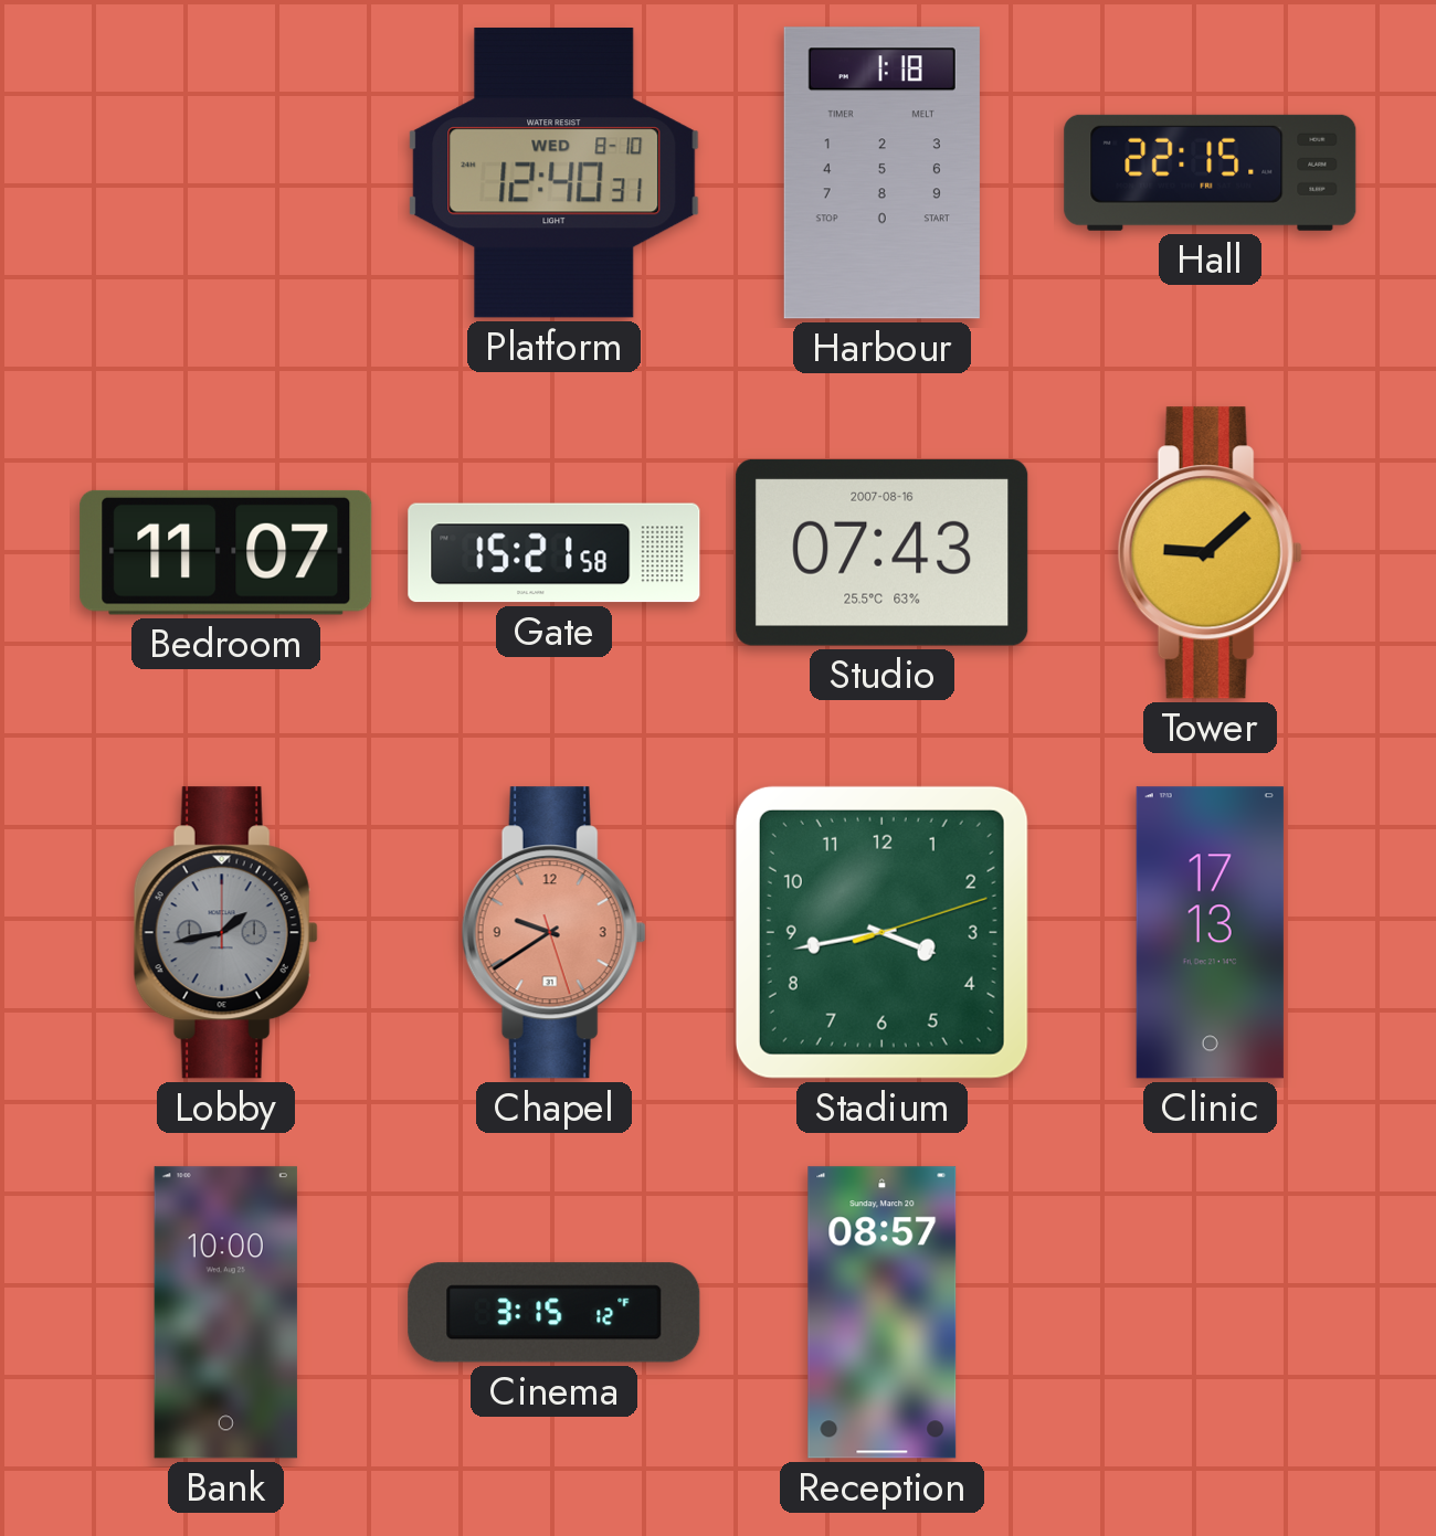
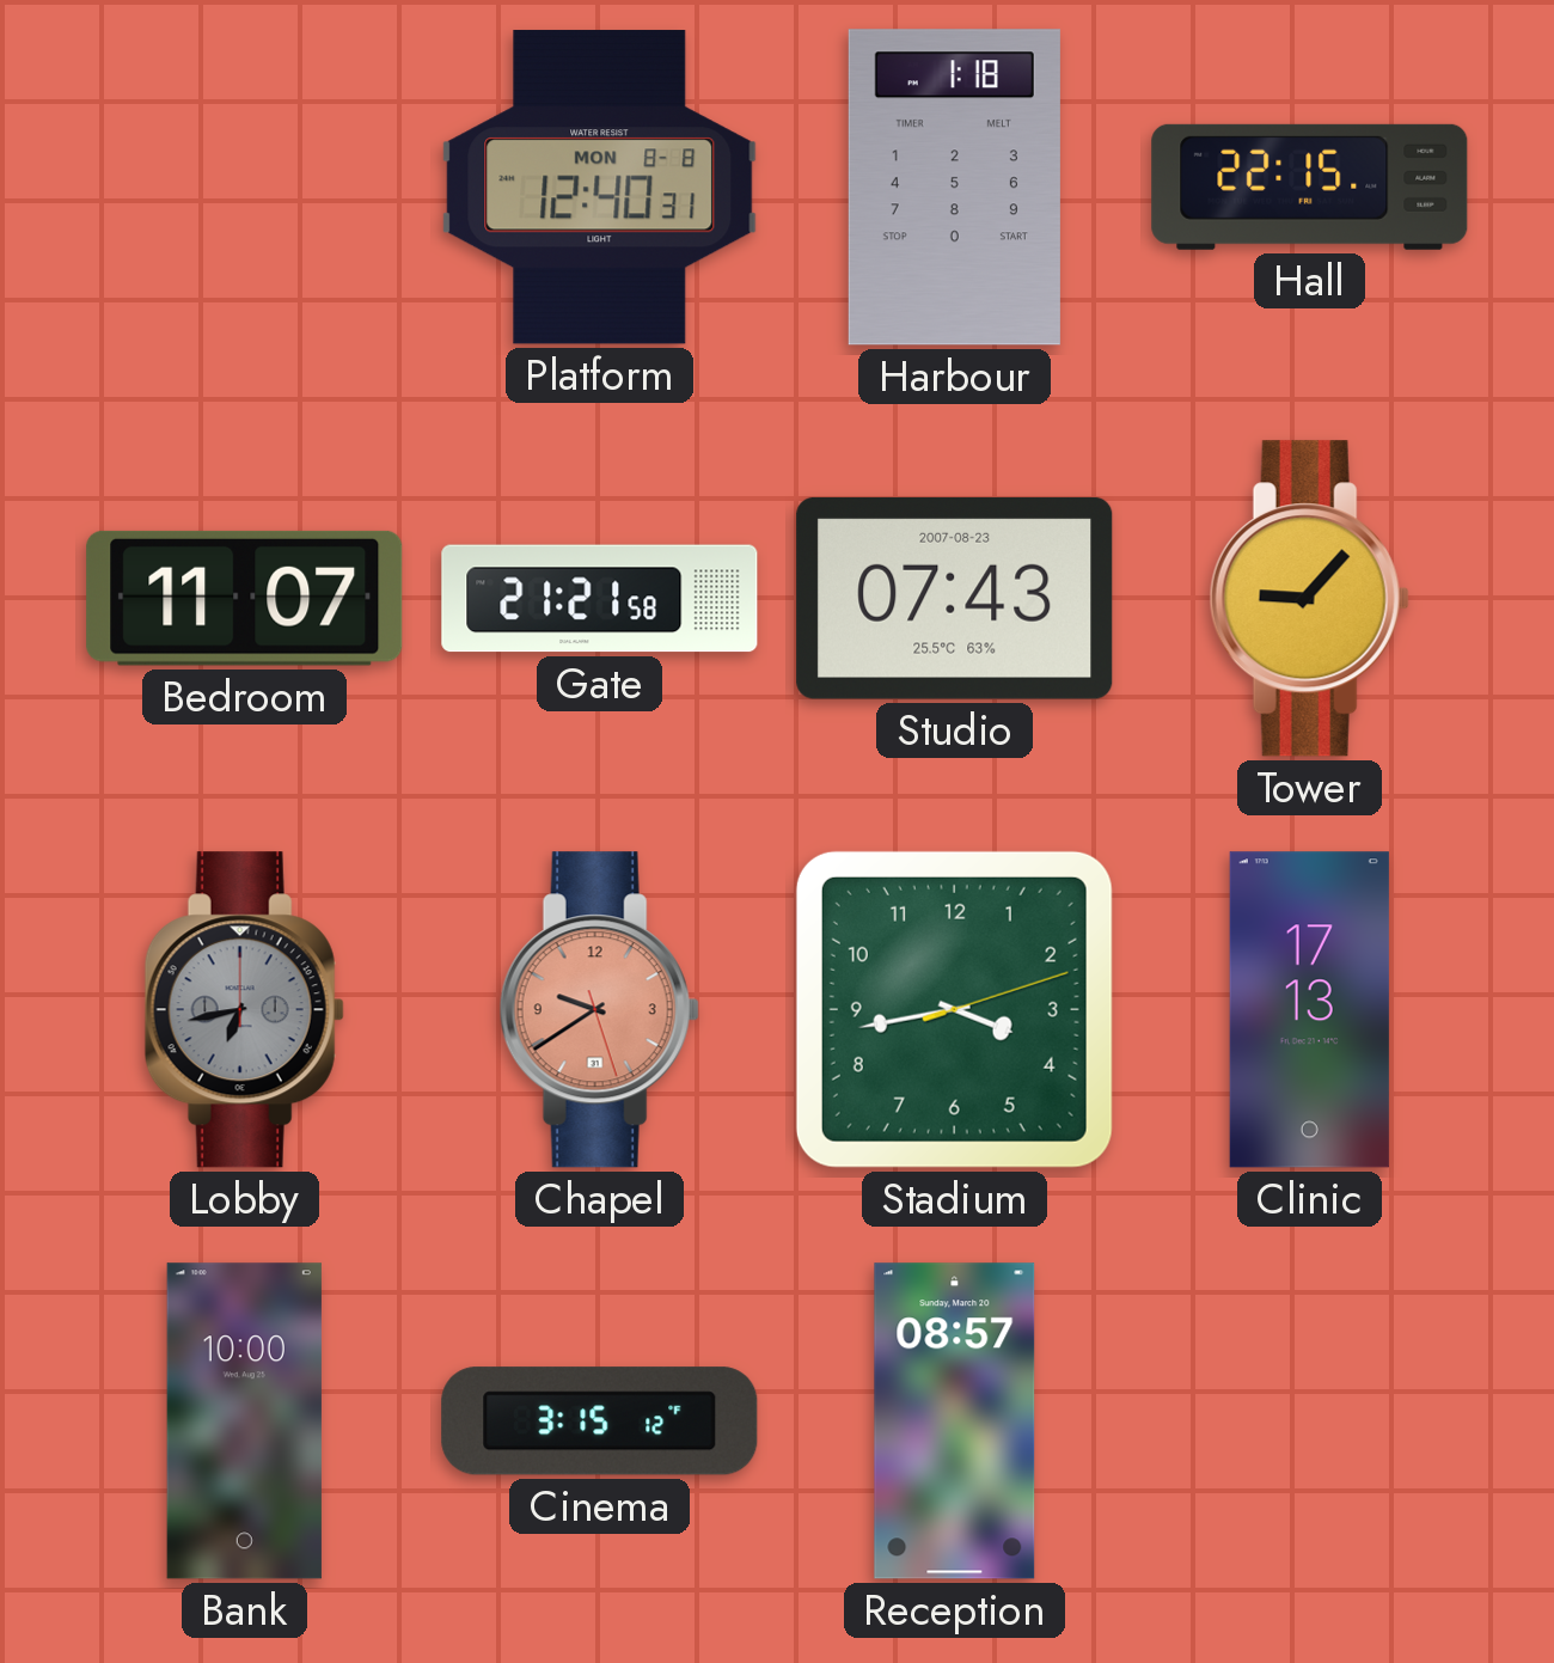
Platform date: WED 8-10 -> MON 8-8 (600, 188)
Gate: 15:21 -> 21:21 (600, 599)
Studio date: 2007-08-16 -> 2007-08-23 (955, 598)
Tower: 9:08 -> 9:07 (1309, 599)
Lobby: 1:43 -> 6:43 (244, 1010)
